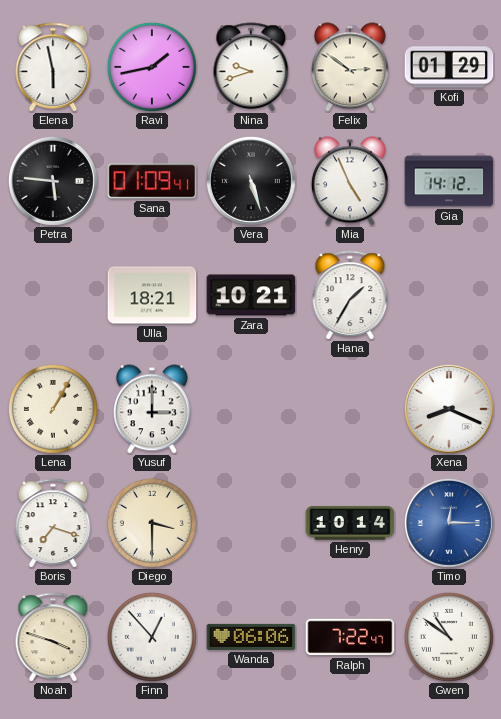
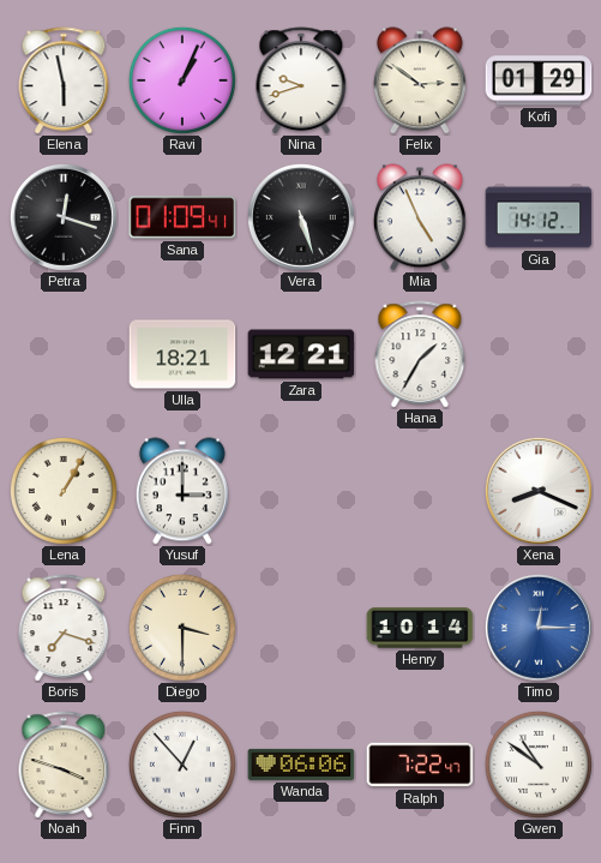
Ravi: 1:43 -> 1:04 (182, 80)
Petra: 5:46 -> 12:18 (64, 217)
Zara: 10:21 -> 12:21 (301, 354)
